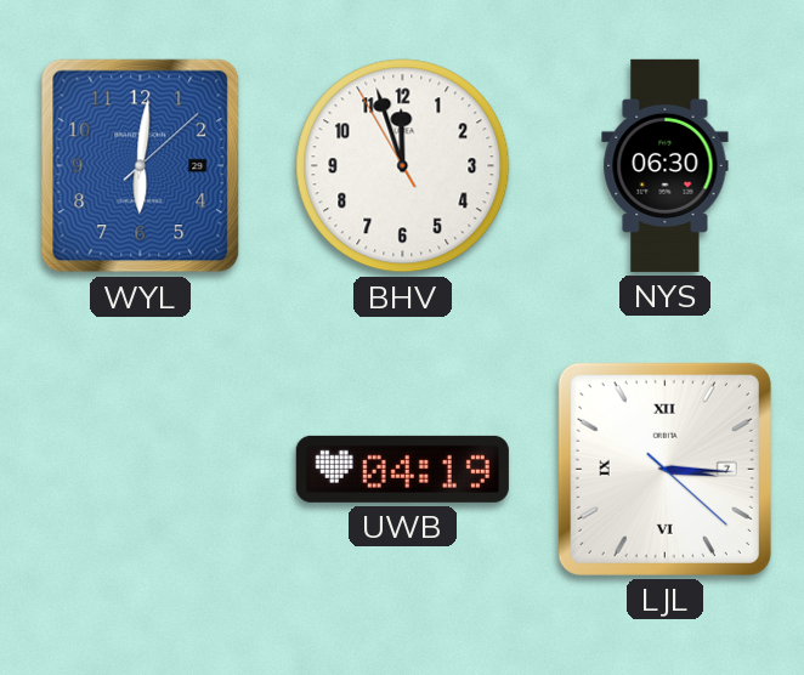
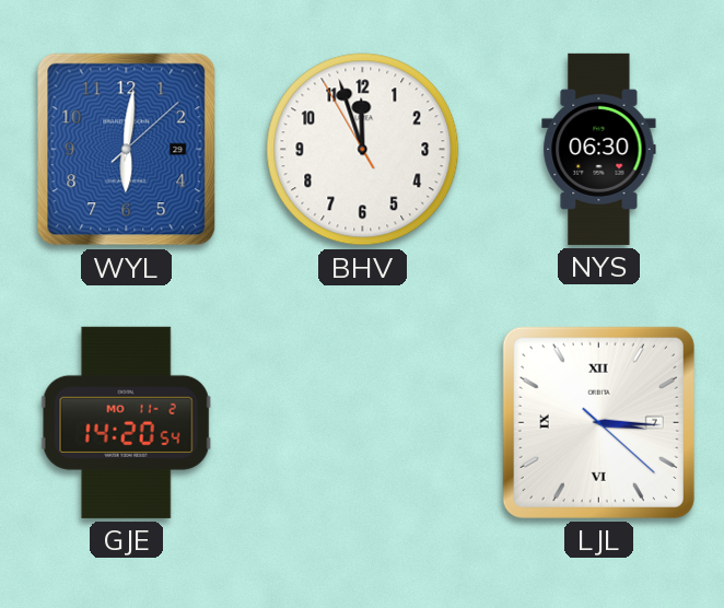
GJE: none -> 14:20 (126, 422)
UWB: 04:19 -> none (402, 469)
